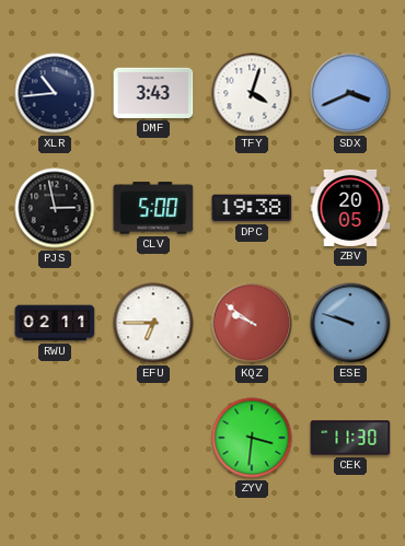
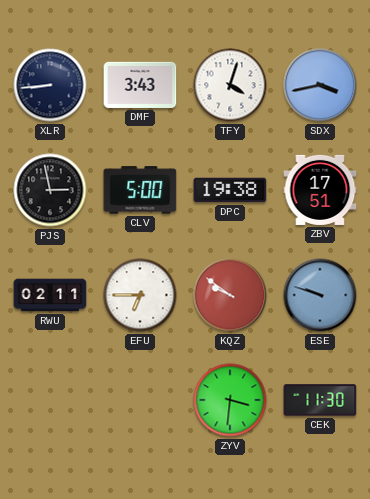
XLR: 10:44 -> 8:44 (50, 85)
SDX: 3:41 -> 3:43 (320, 85)
ZBV: 20:05 -> 17:51 (320, 190)
